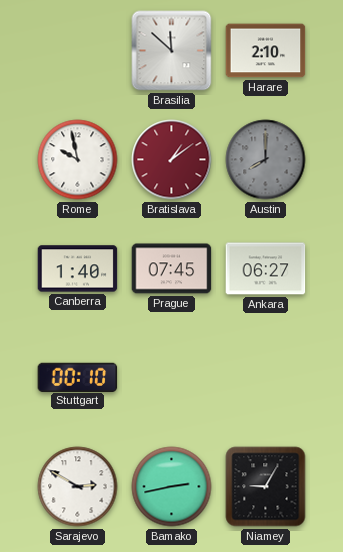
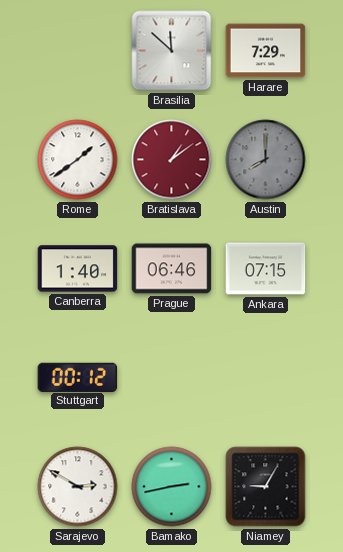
Harare: 2:10 -> 7:29 (266, 51)
Rome: 9:58 -> 1:39 (78, 160)
Prague: 07:45 -> 06:46 (172, 269)
Ankara: 06:27 -> 07:15 (266, 269)
Stuttgart: 00:10 -> 00:12 (78, 377)
